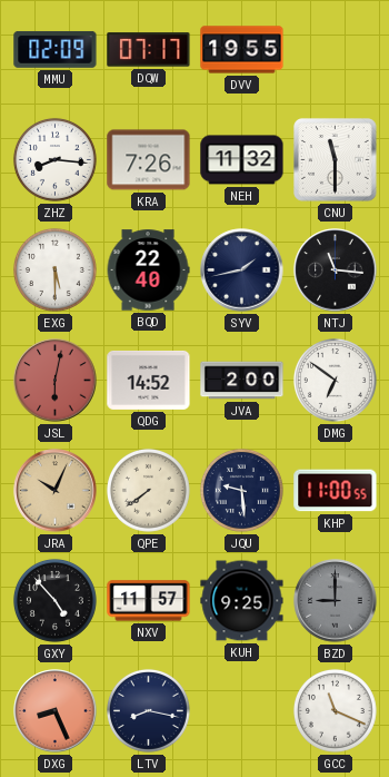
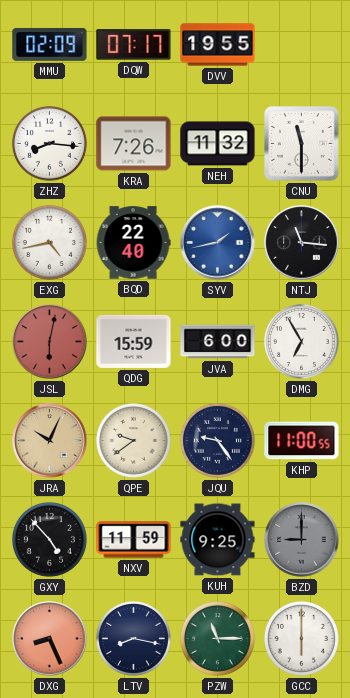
EXG: 5:30 -> 4:43 (49, 242)
SYV dial: navy -> blue (218, 243)
QDG: 14:52 -> 15:59 (134, 341)
JVA: 2:00 -> 6:00 (218, 342)
DMG: 6:51 -> 6:55 (301, 341)
QPE: 7:39 -> 9:39 (133, 440)
JQU: 9:29 -> 9:24 (217, 440)
NXV: 11:57 -> 11:59 (134, 540)
PZW: none -> 11:15 (217, 638)
GCC: 11:19 -> 6:00 (301, 638)
